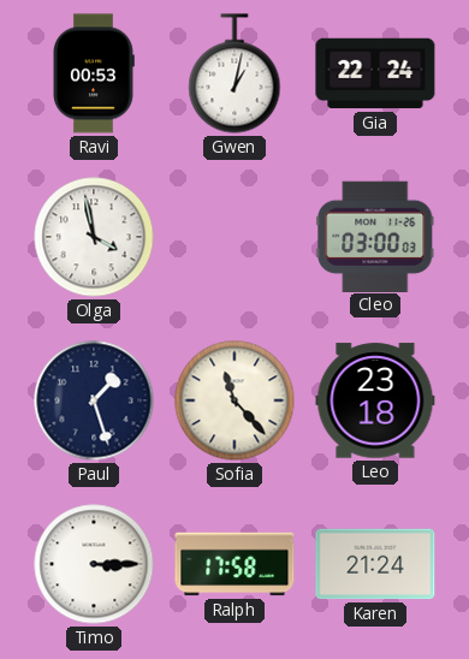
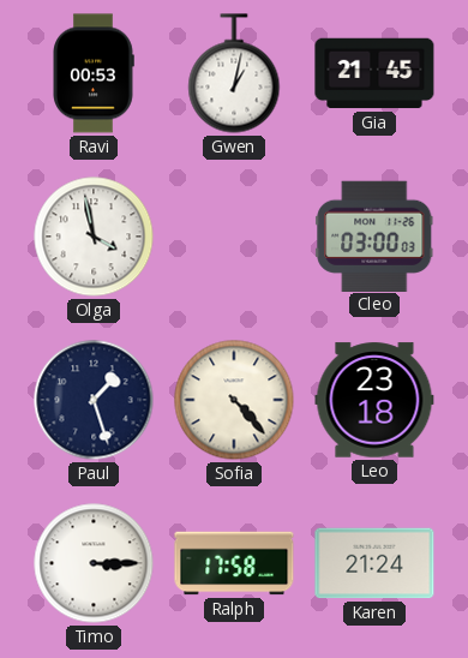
Gia: 22:24 -> 21:45 (374, 73)
Sofia: 11:23 -> 4:23 (234, 400)
